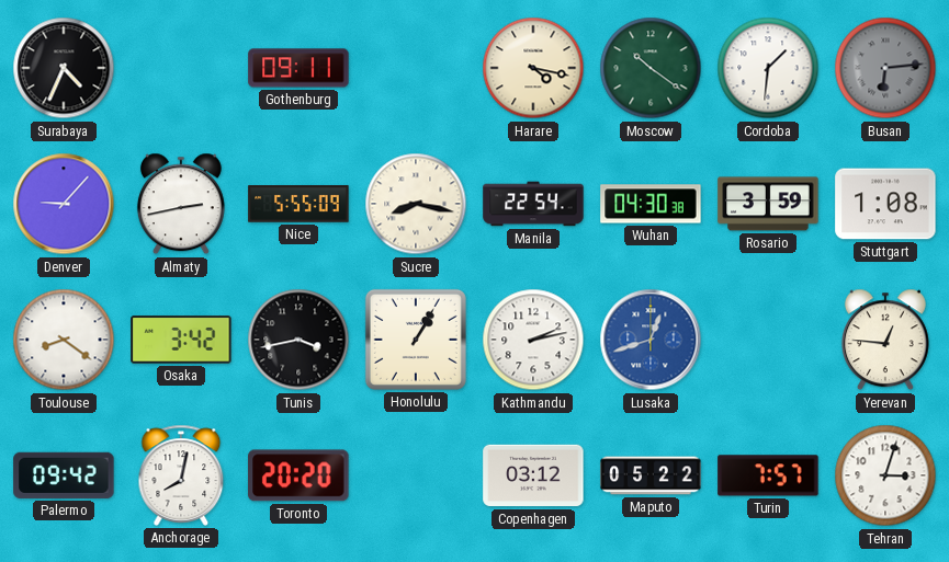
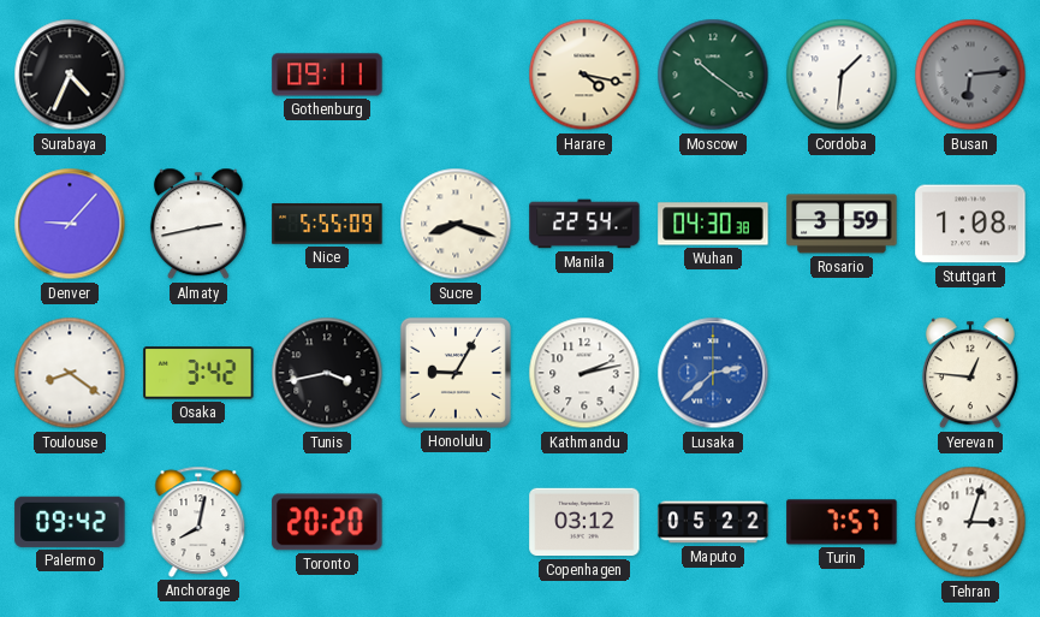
Sucre: 8:17 -> 8:18 (456, 224)
Honolulu: 1:05 -> 9:05 (456, 373)
Lusaka: 12:42 -> 2:38 (713, 373)
